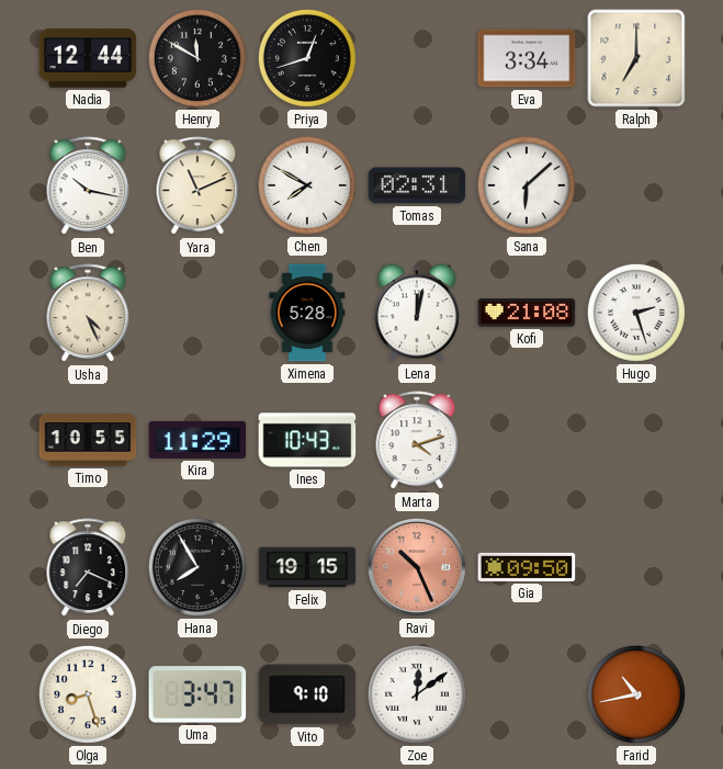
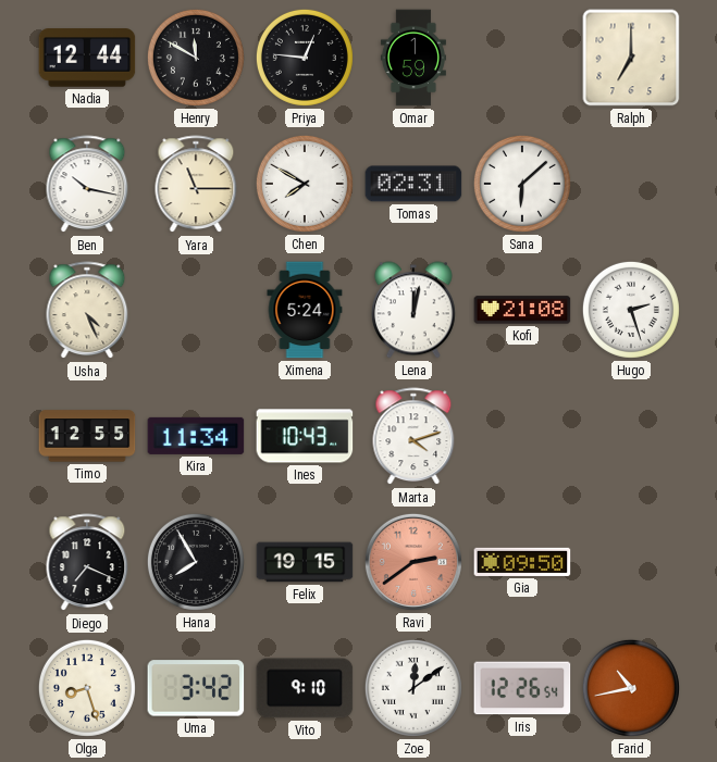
Priya: 12:42 -> 12:46 (305, 58)
Omar: none -> 1:59 (413, 58)
Eva: 3:34 -> none (527, 58)
Yara: 11:11 -> 11:15 (196, 185)
Ximena: 5:28 -> 5:24 (305, 310)
Timo: 10:55 -> 12:55 (87, 436)
Kira: 11:29 -> 11:34 (196, 436)
Ravi: 10:26 -> 2:39 (413, 562)
Uma: 3:47 -> 3:42 (196, 688)
Iris: none -> 12:26 (522, 688)
